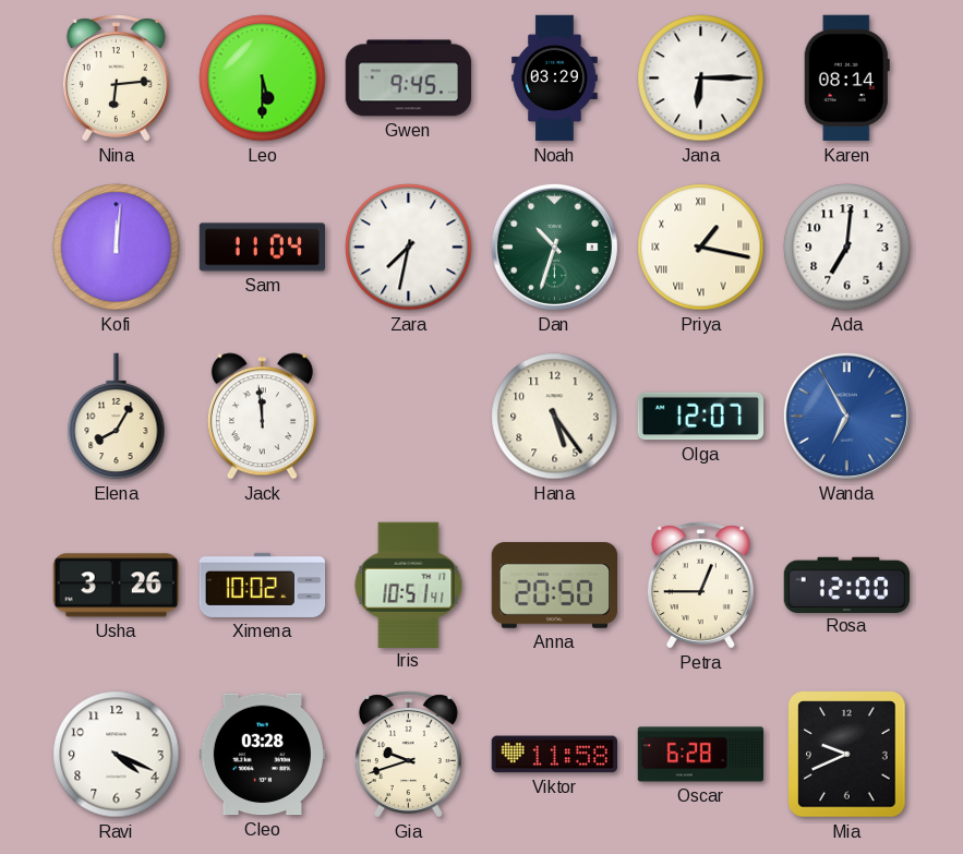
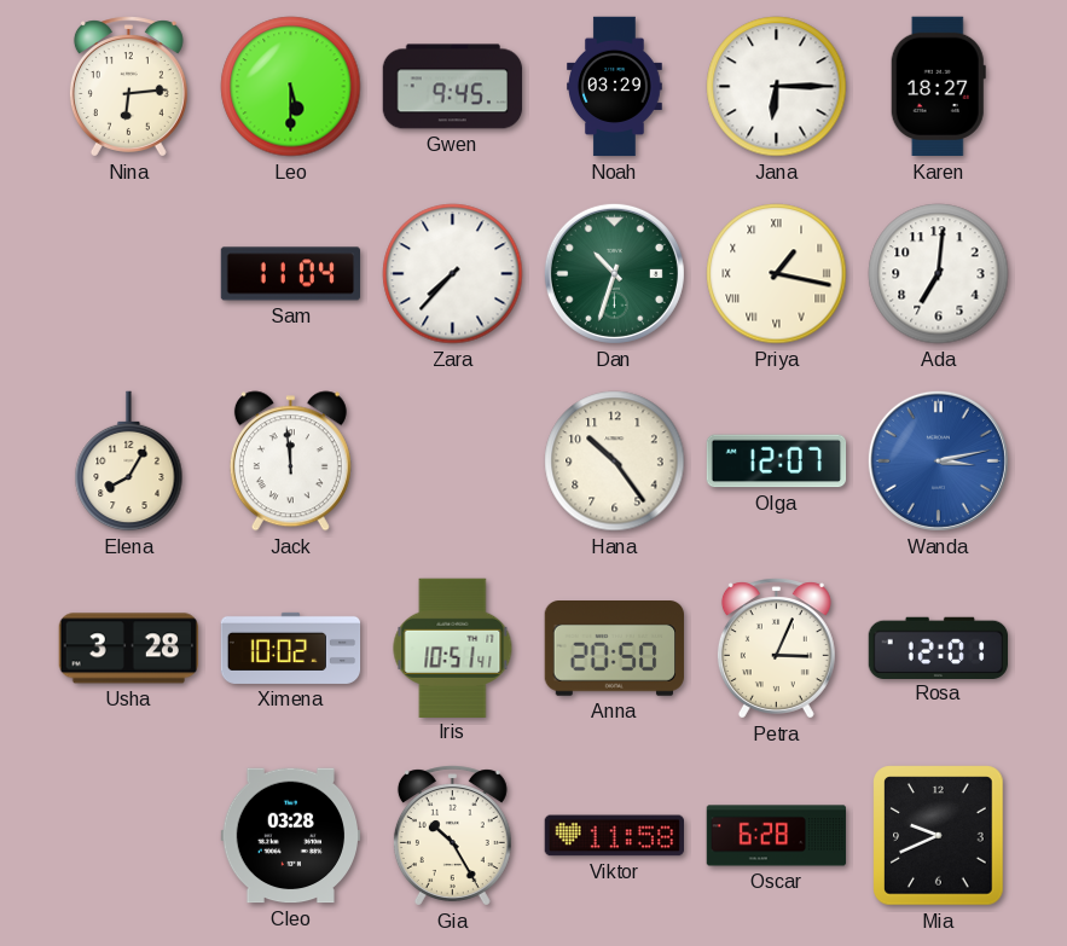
Karen: 08:14 -> 18:27 (938, 87)
Kofi: 12:01 -> none (117, 248)
Zara: 7:32 -> 7:37 (453, 274)
Hana: 5:24 -> 10:24 (615, 462)
Wanda: 6:55 -> 3:13 (938, 460)
Usha: 3:26 -> 3:28 (128, 649)
Petra: 12:45 -> 3:04 (776, 649)
Rosa: 12:00 -> 12:01 (939, 648)
Ravi: 4:19 -> none (117, 755)
Gia: 9:42 -> 10:25 (452, 836)
